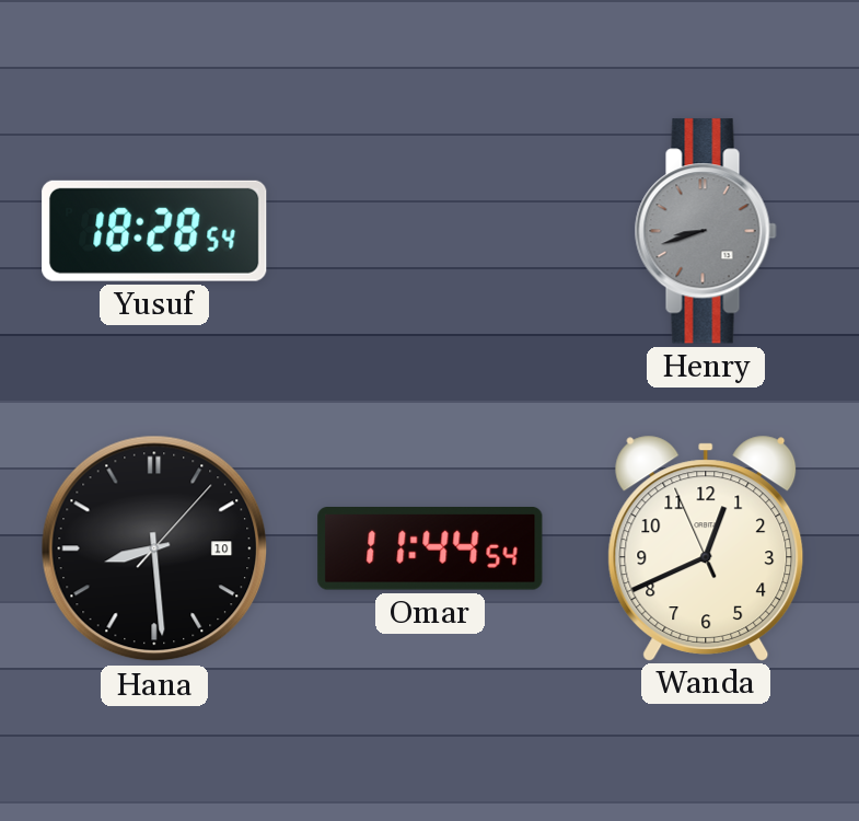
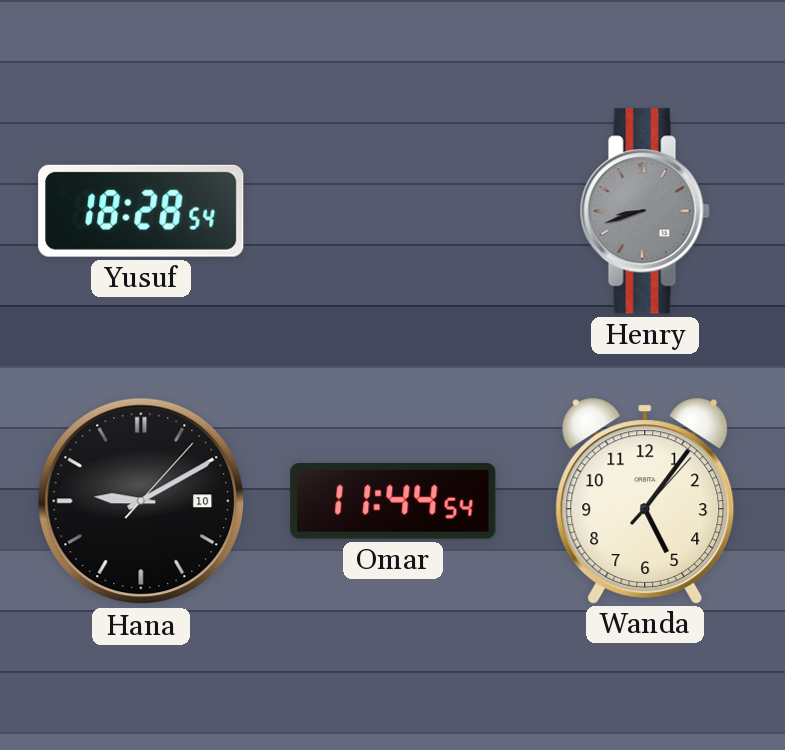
Hana: 8:29 -> 9:10 (141, 501)
Wanda: 12:40 -> 5:06 (645, 500)
